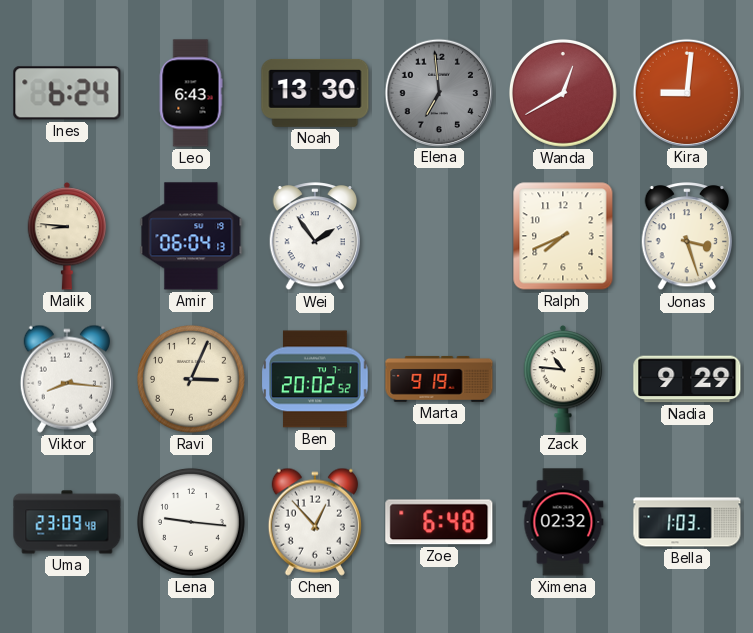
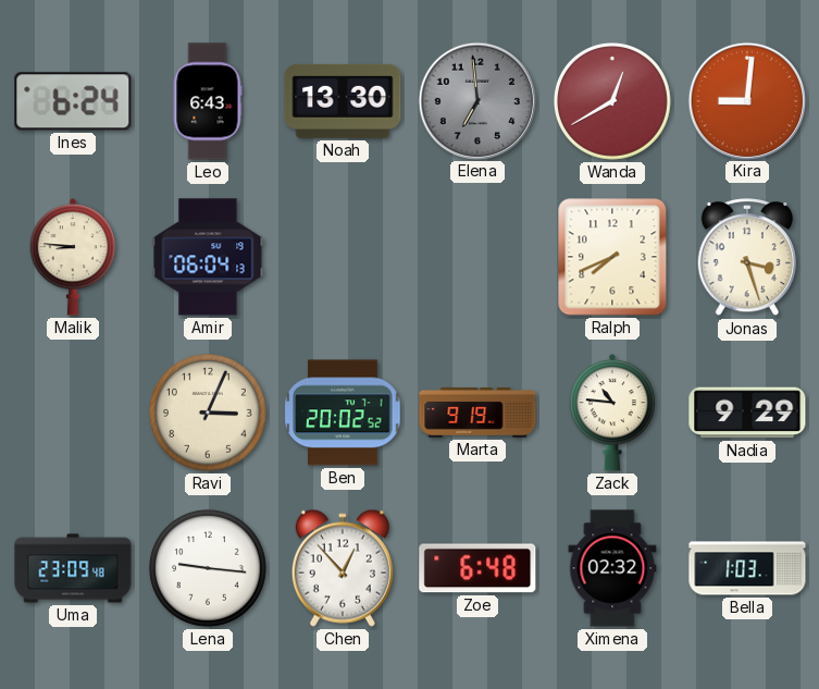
Wei: 1:54 -> none (315, 237)
Viktor: 8:16 -> none (67, 379)
